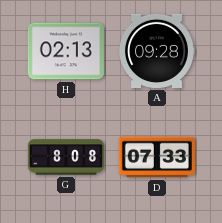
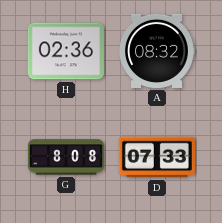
H: 02:13 -> 02:36 (66, 51)
A: 09:28 -> 08:32 (157, 51)
